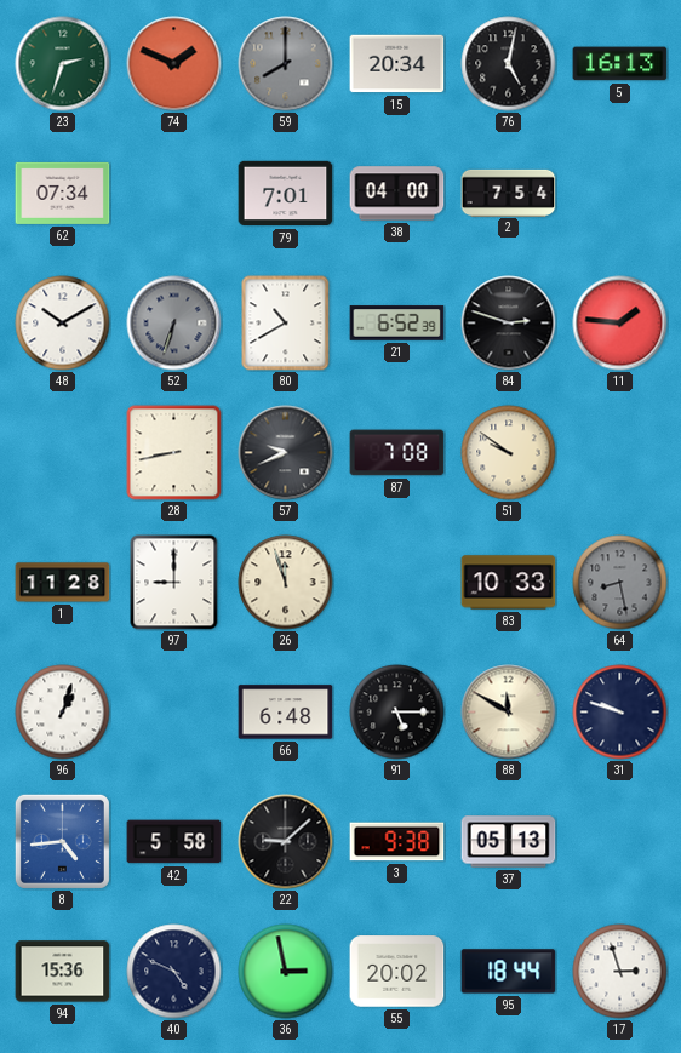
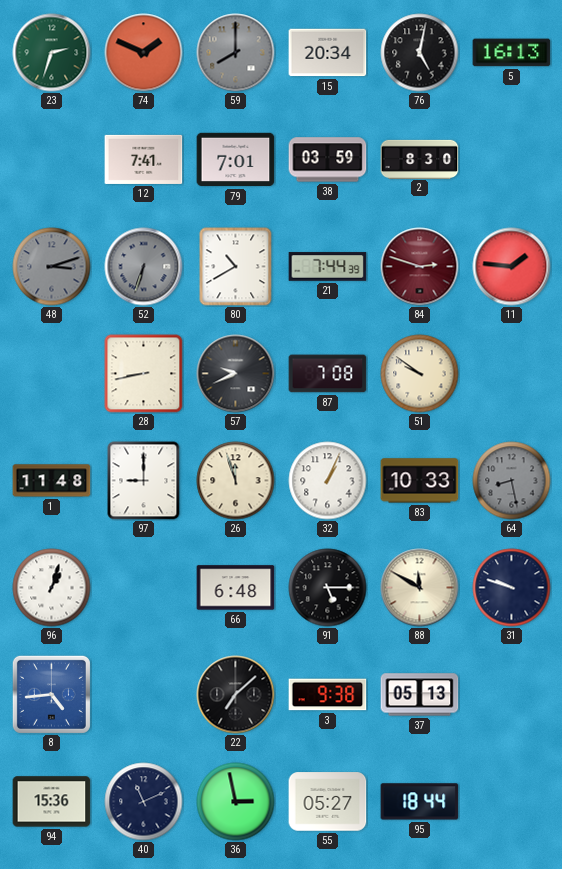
62: 07:34 -> none (63, 193)
12: none -> 7:41 (144, 159)
38: 04:00 -> 03:59 (328, 160)
2: 7:54 -> 8:30 (420, 159)
48: 10:10 -> 3:12 (52, 267)
48 dial: white -> grey (52, 267)
21: 6:52 -> 7:44 (328, 267)
84 dial: black -> burgundy (420, 267)
1: 11:28 -> 11:48 (52, 481)
32: none -> 1:04 (328, 481)
42: 5:58 -> none (174, 842)
22: 9:08 -> 7:08 (236, 695)
40: 4:49 -> 11:11 (144, 802)
55: 20:02 -> 05:27 (328, 802)
17: 2:57 -> none (620, 972)
